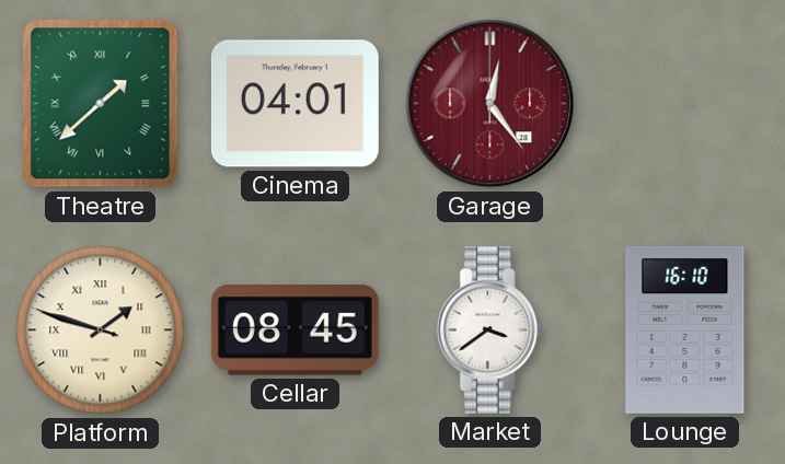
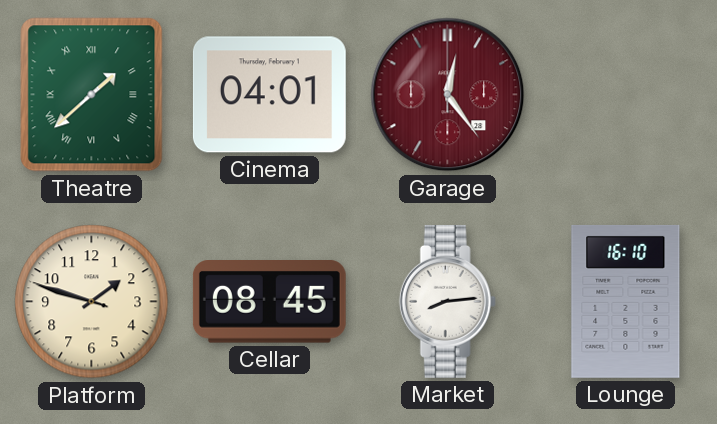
Platform numerals: Roman -> Arabic (92, 302)
Market: 3:39 -> 8:14 (447, 301)
